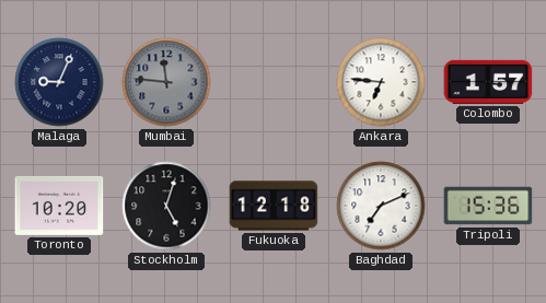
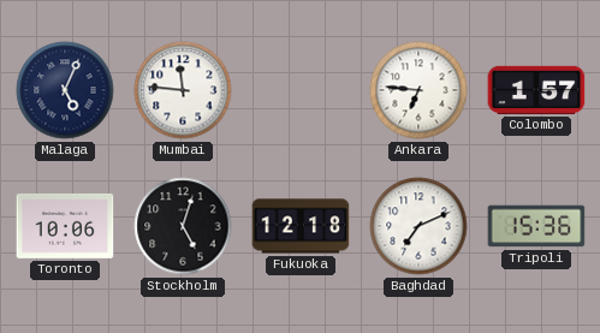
Malaga: 9:04 -> 5:04 (65, 90)
Mumbai dial: grey -> white (183, 90)
Toronto: 10:20 -> 10:06 (65, 226)
